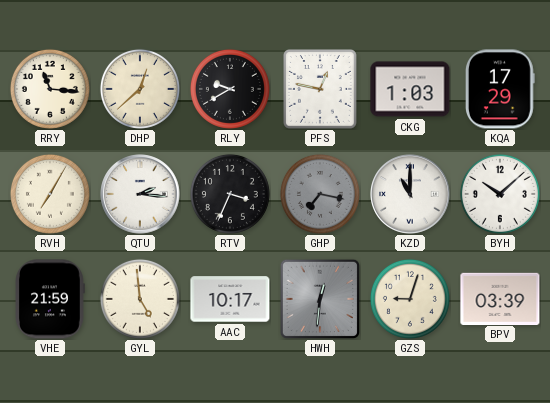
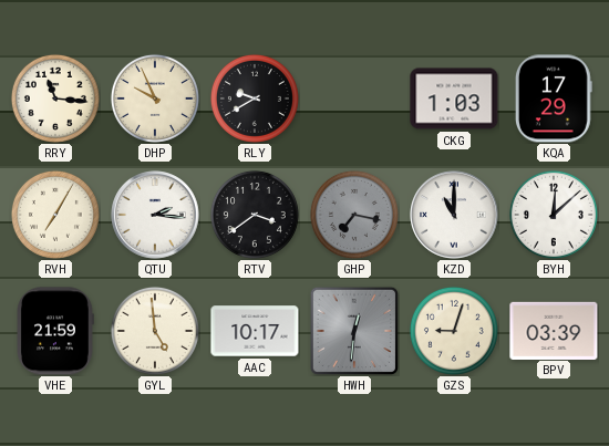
DHP: 12:38 -> 9:56 (155, 98)
PFS: 12:47 -> none (321, 90)
RTV: 3:34 -> 3:39 (255, 215)
BYH: 10:08 -> 12:08 (554, 215)
